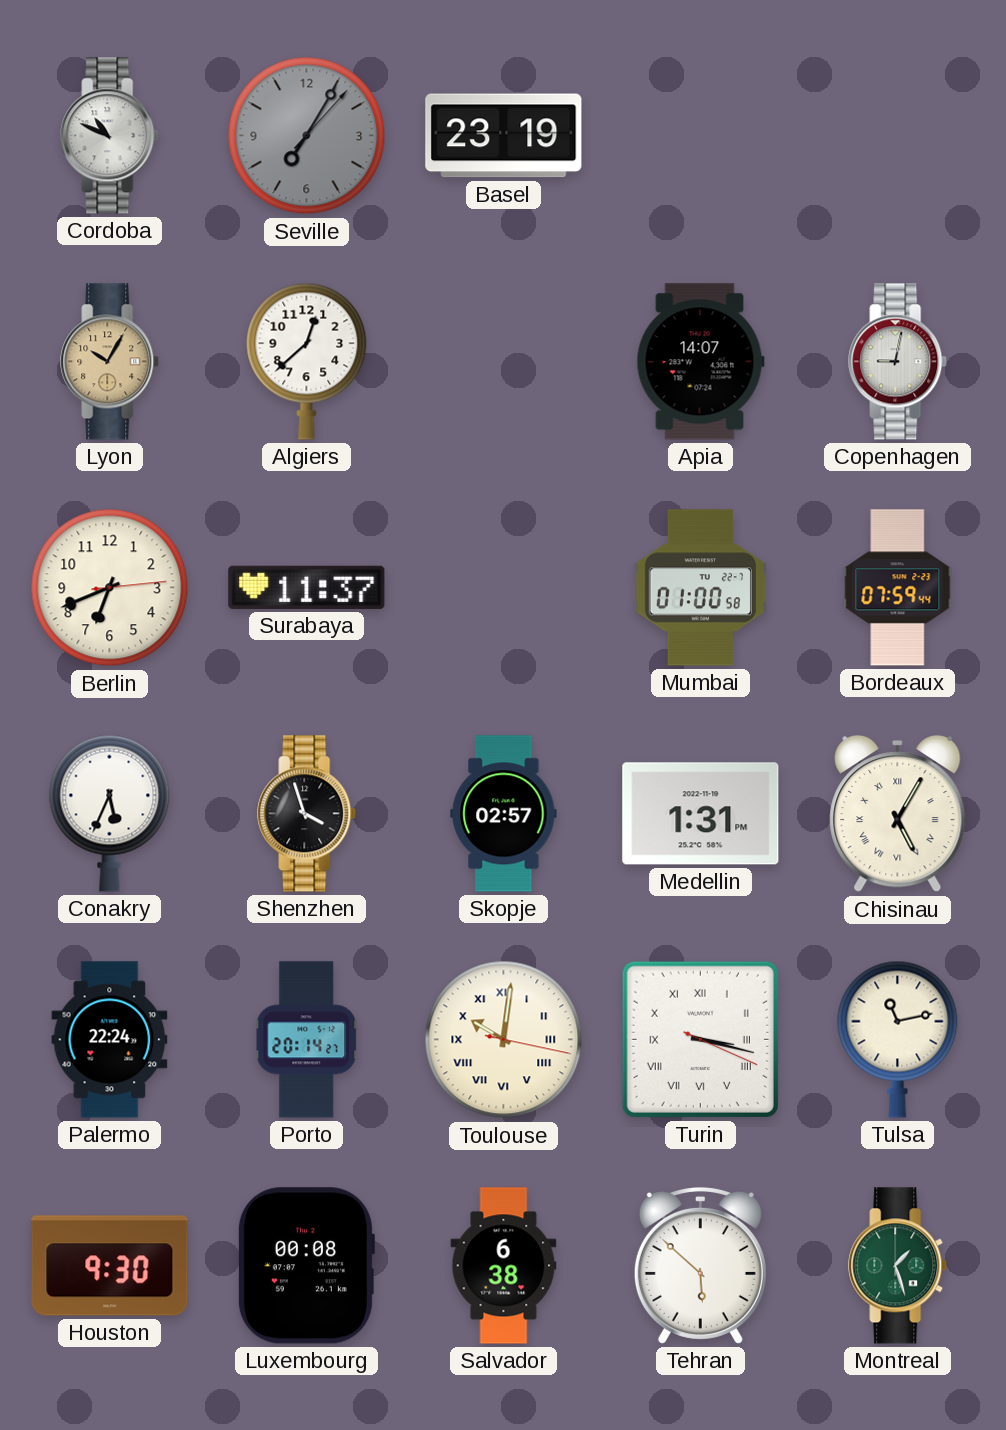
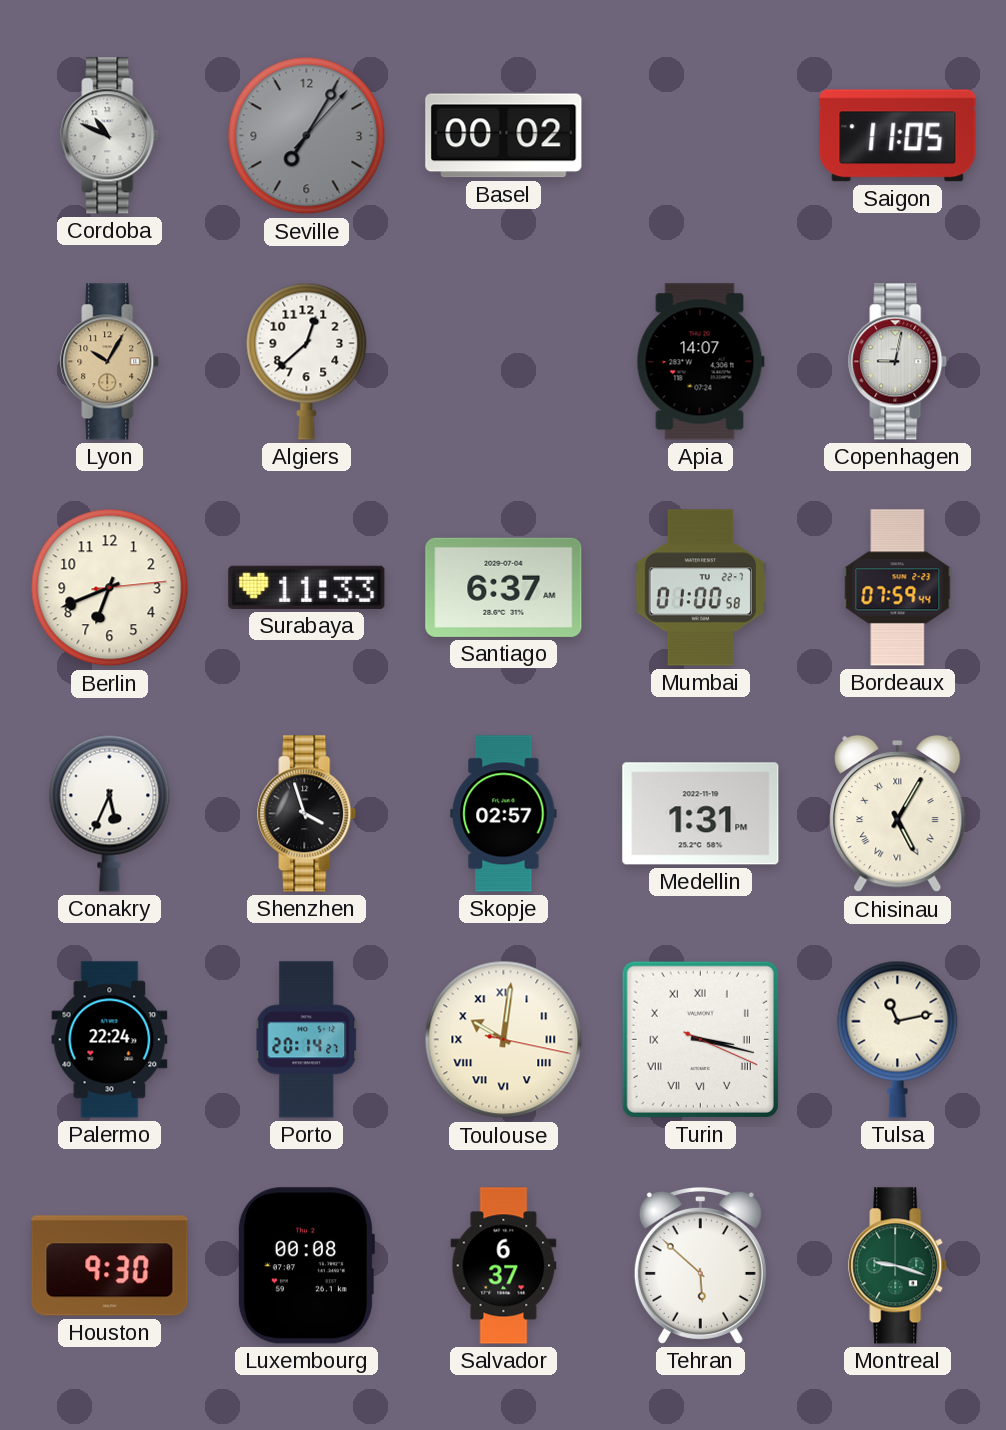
Basel: 23:19 -> 00:02 (504, 136)
Saigon: none -> 11:05 (898, 136)
Surabaya: 11:37 -> 11:33 (307, 587)
Santiago: none -> 6:37 (504, 587)
Salvador: 6:38 -> 6:37 (504, 1266)
Montreal: 1:27 -> 9:18 (898, 1266)
